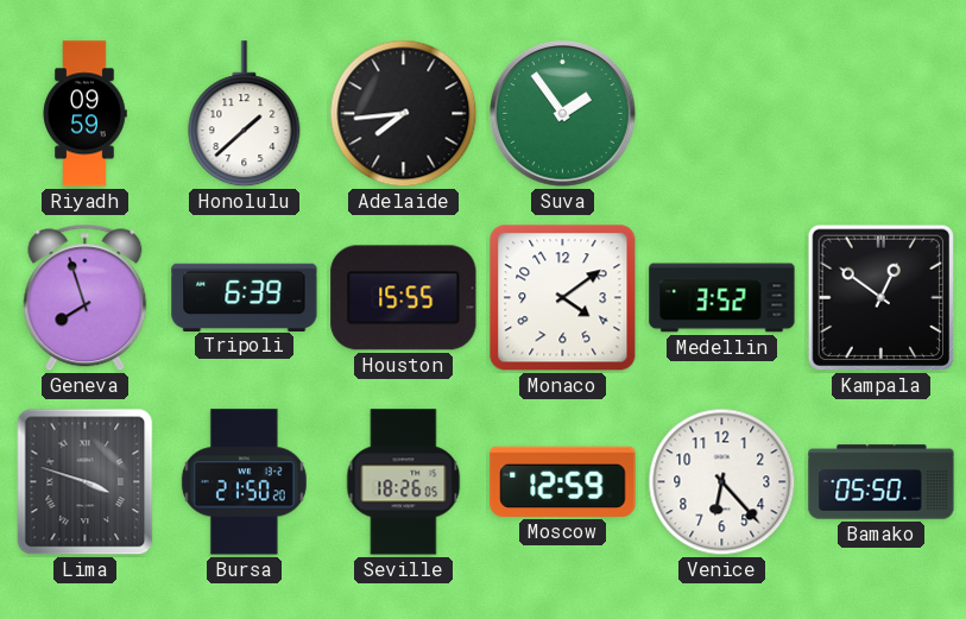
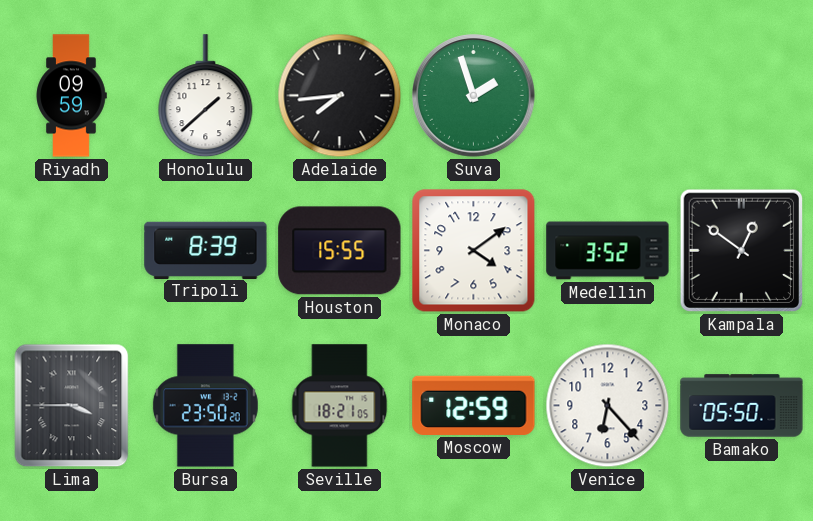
Suva: 1:54 -> 1:57 (474, 96)
Geneva: 7:57 -> none (86, 298)
Tripoli: 6:39 -> 8:39 (206, 250)
Lima: 3:48 -> 3:45 (72, 406)
Bursa: 21:50 -> 23:50 (205, 406)
Seville: 18:26 -> 18:21 (340, 406)
